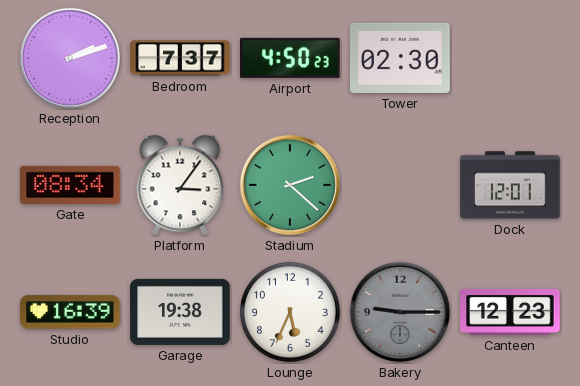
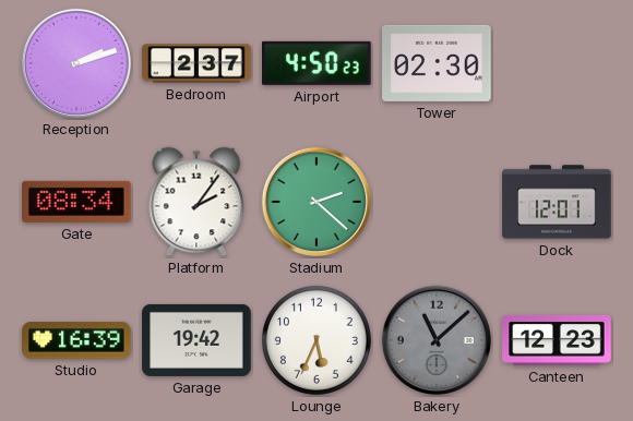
Bedroom: 7:37 -> 2:37 (196, 63)
Platform: 3:06 -> 2:06 (196, 202)
Garage: 19:38 -> 19:42 (196, 340)
Bakery: 9:15 -> 11:08 (437, 340)
